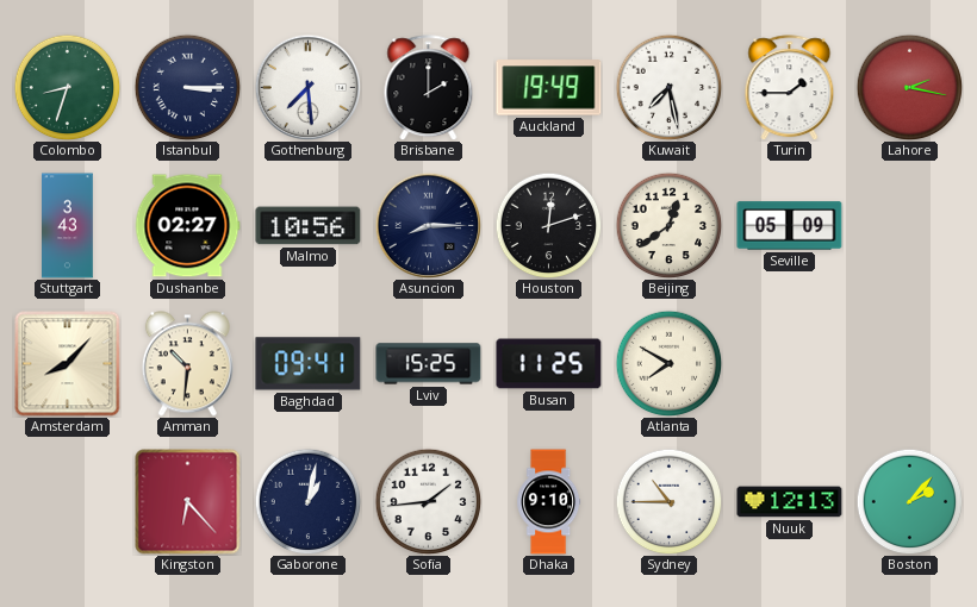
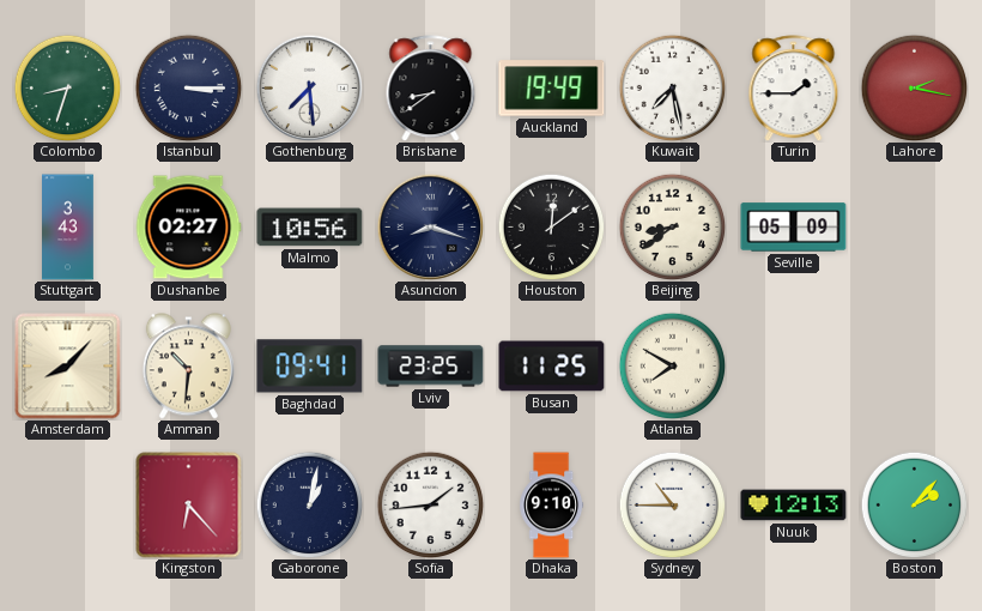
Brisbane: 2:00 -> 8:39 (431, 89)
Asuncion: 8:15 -> 8:18 (430, 226)
Houston: 12:12 -> 12:09 (551, 226)
Beijing: 12:39 -> 8:39 (672, 226)
Lviv: 15:25 -> 23:25 (431, 367)
